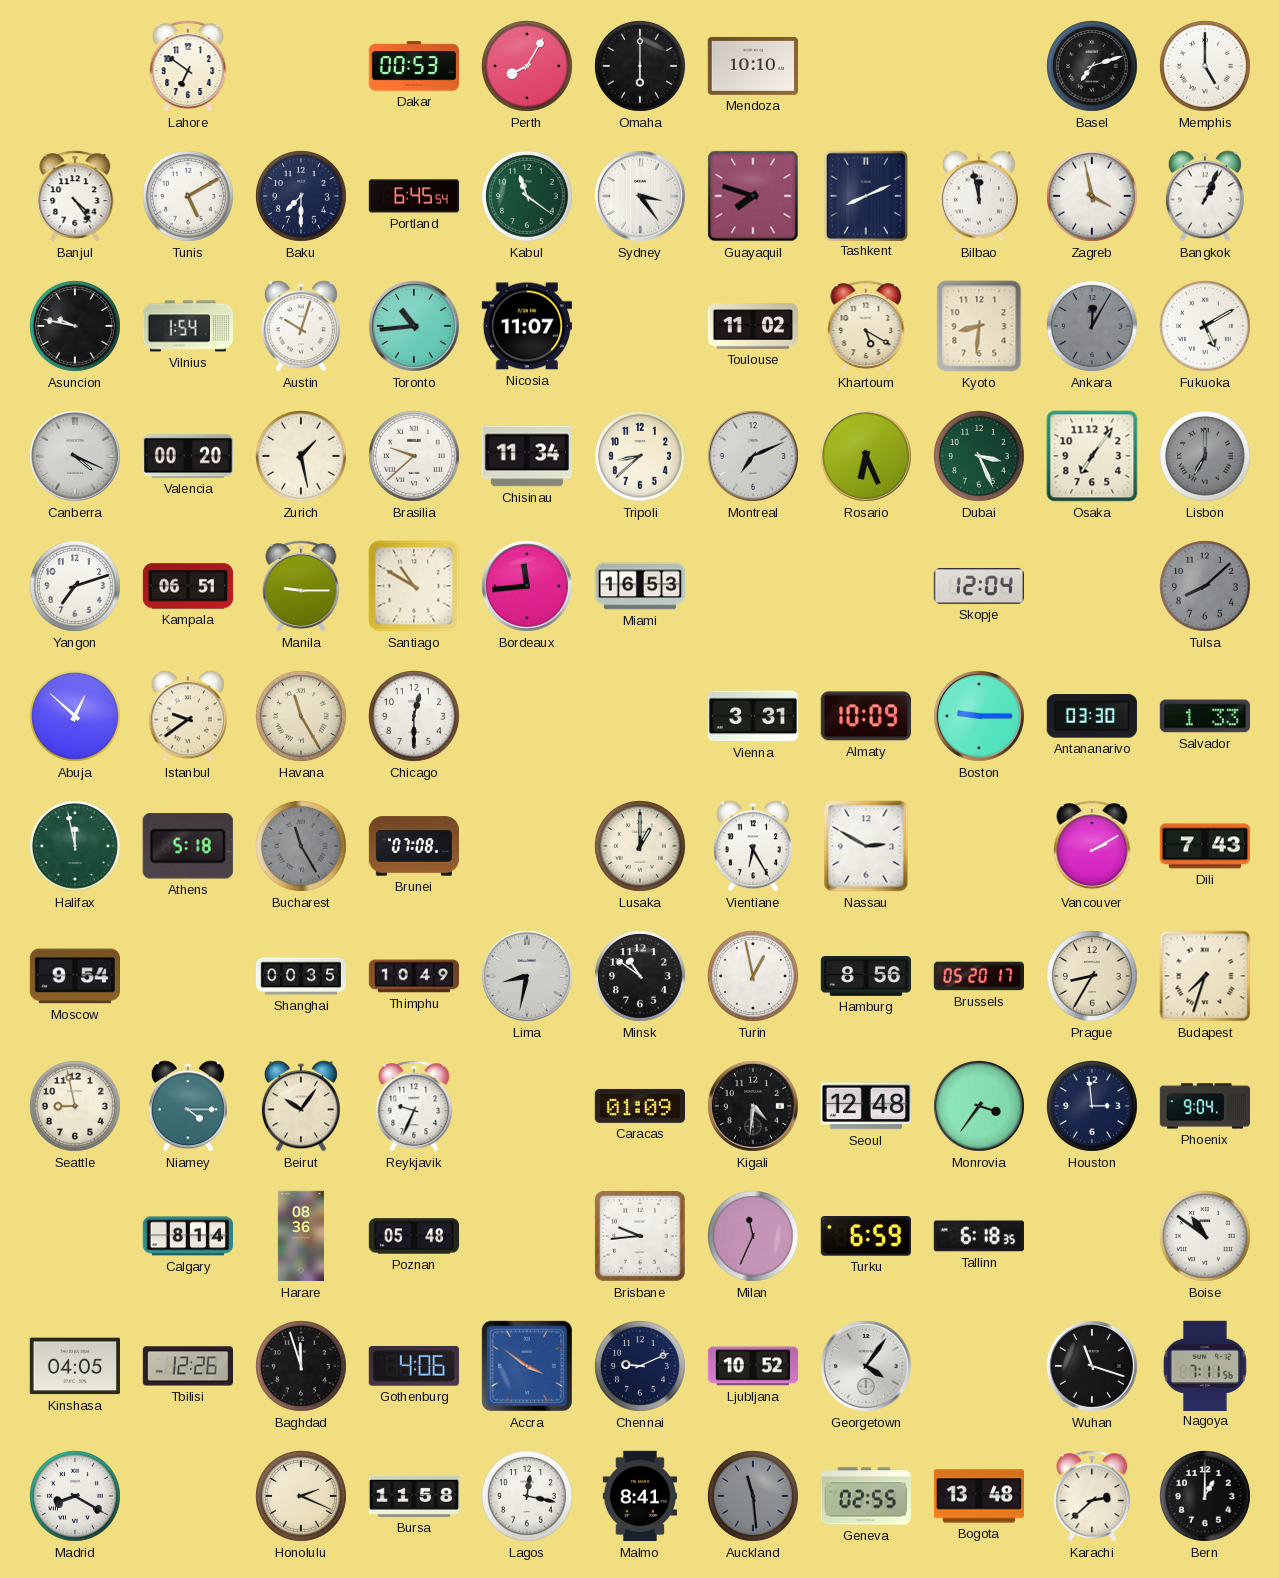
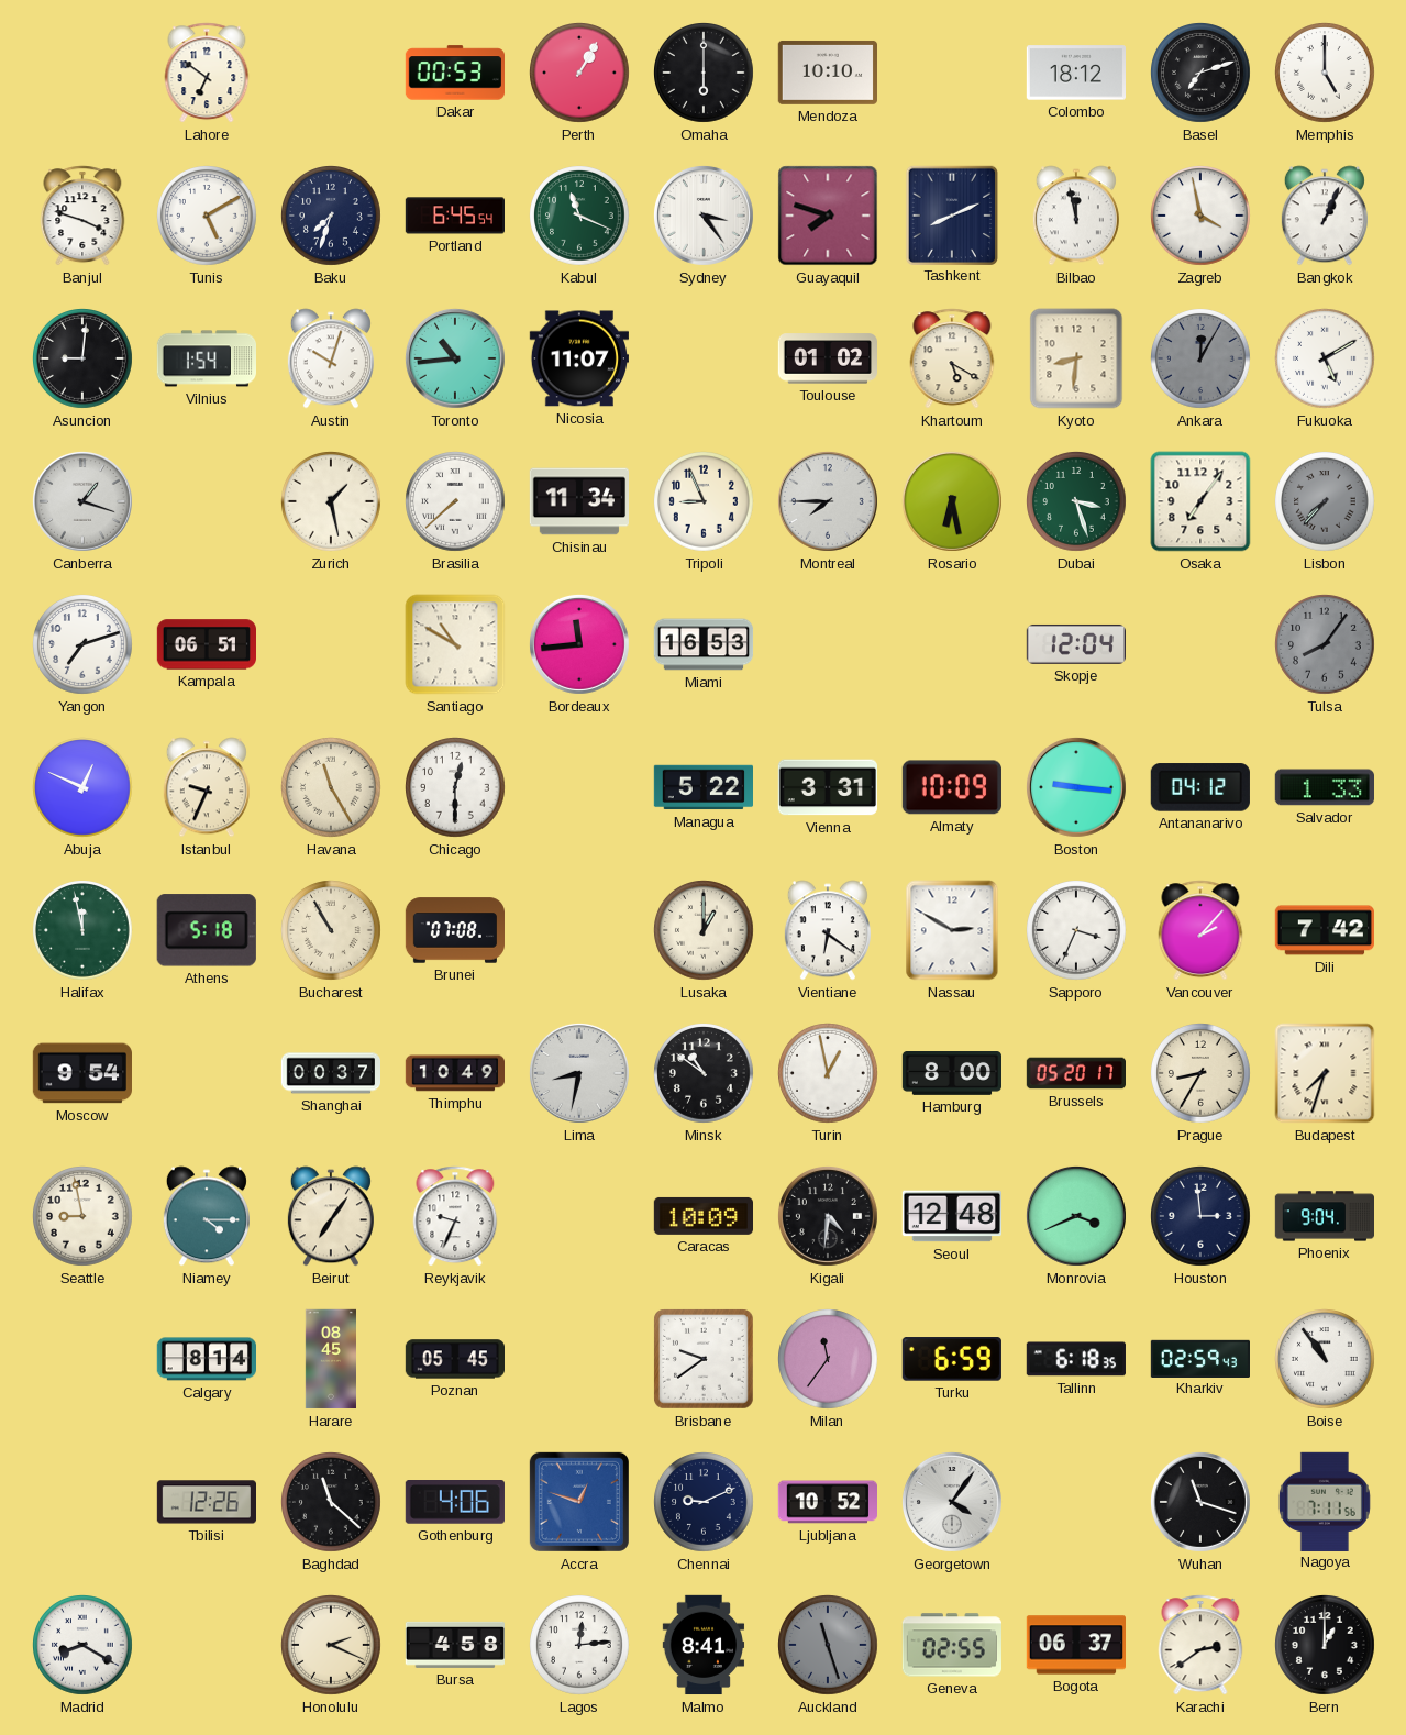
Perth: 8:05 -> 1:05 (580, 74)
Colombo: none -> 18:12 (1075, 73)
Banjul: 4:24 -> 3:48 (82, 216)
Baku: 7:30 -> 7:33 (332, 217)
Kabul: 11:21 -> 11:19 (580, 217)
Asuncion: 9:47 -> 9:01 (84, 360)
Toulouse: 11:02 -> 01:02 (827, 358)
Canberra: 4:19 -> 1:18 (82, 501)
Valencia: 00:20 -> none (187, 456)
Brasilia: 9:38 -> 7:38 (456, 502)
Tripoli: 8:38 -> 8:56 (705, 502)
Montreal: 7:11 -> 7:45 (828, 501)
Rosario: 6:26 -> 6:28 (952, 501)
Dubai: 3:26 -> 3:27 (1077, 502)
Lisbon: 7:00 -> 7:37 (1326, 502)
Manila: 9:15 -> none (301, 586)
Tulsa: 8:08 -> 8:06 (1326, 645)
Abuja: 12:52 -> 12:49 (84, 788)
Istanbul: 9:39 -> 9:34 (207, 787)
Managua: none -> 5:22 (702, 787)
Boston: 9:15 -> 9:16 (1076, 787)
Antananarivo: 03:30 -> 04:12 (1200, 787)
Bucharest: 11:25 -> 10:55 (332, 931)
Bucharest dial: grey -> cream (332, 931)
Vientiane: 6:25 -> 6:21 (828, 930)
Sapporo: none -> 3:34 (1077, 931)
Vancouver: 2:10 -> 2:07 (1200, 930)
Dili: 7:43 -> 7:42 (1324, 930)
Shanghai: 00:35 -> 00:37 (330, 1073)
Hamburg: 8:56 -> 8:00 (951, 1074)
Beirut: 10:06 -> 7:06 (331, 1216)
Caracas: 01:09 -> 10:09 (702, 1216)
Monrovia: 3:36 -> 3:41 (1076, 1216)
Harare: 08:36 -> 08:45 (330, 1359)
Poznan: 05:48 -> 05:45 (454, 1359)
Brisbane: 9:44 -> 9:39 (704, 1359)
Milan: 11:34 -> 11:36 (829, 1360)
Kharkiv: none -> 02:59 (1199, 1358)
Boise: 10:51 -> 10:54 (1326, 1360)
Kinshasa: 04:05 -> none (75, 1366)
Baghdad: 11:57 -> 11:22 (332, 1503)
Accra: 3:51 -> 12:48 (579, 1502)
Bursa: 11:58 -> 4:58 (454, 1645)
Lagos: 12:17 -> 12:14 (580, 1646)
Auckland: 11:29 -> 11:27 (829, 1646)
Bogota: 13:48 -> 06:37 (1075, 1645)
Karachi: 2:38 -> 2:39 (1200, 1645)
